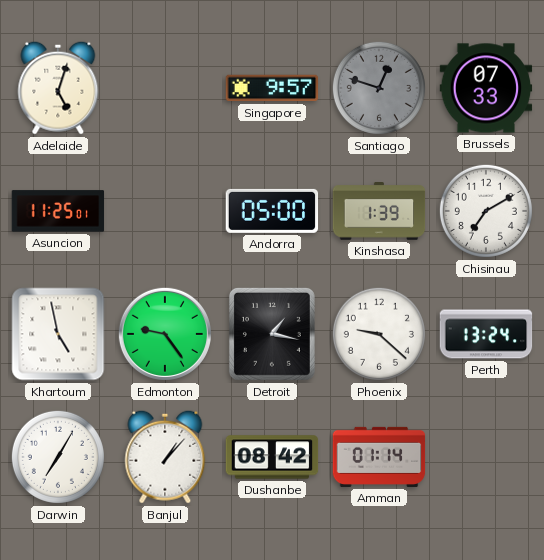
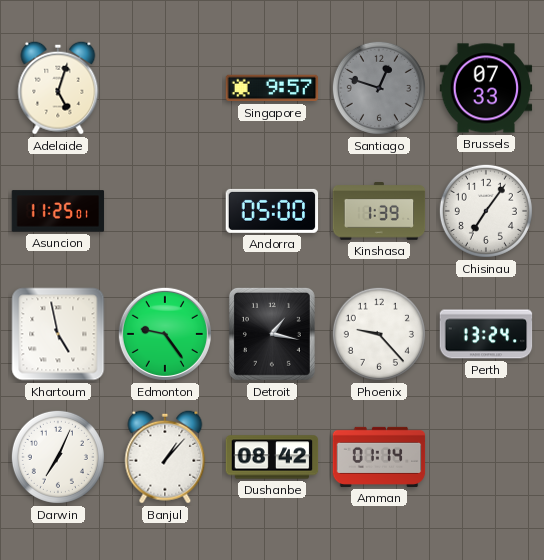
Chisinau: 7:10 -> 7:06 (486, 211)
Phoenix: 9:22 -> 9:23 (379, 334)
Darwin: 7:05 -> 7:04 (58, 457)
